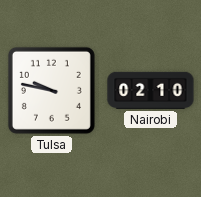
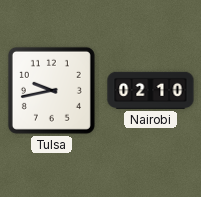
Tulsa: 9:47 -> 9:43 (51, 90)
